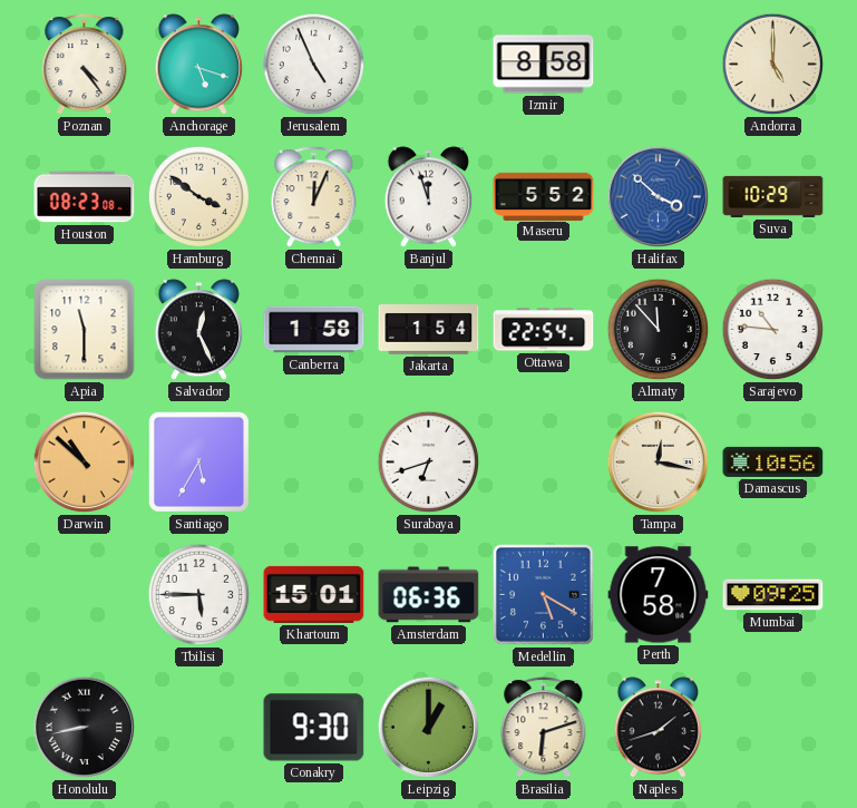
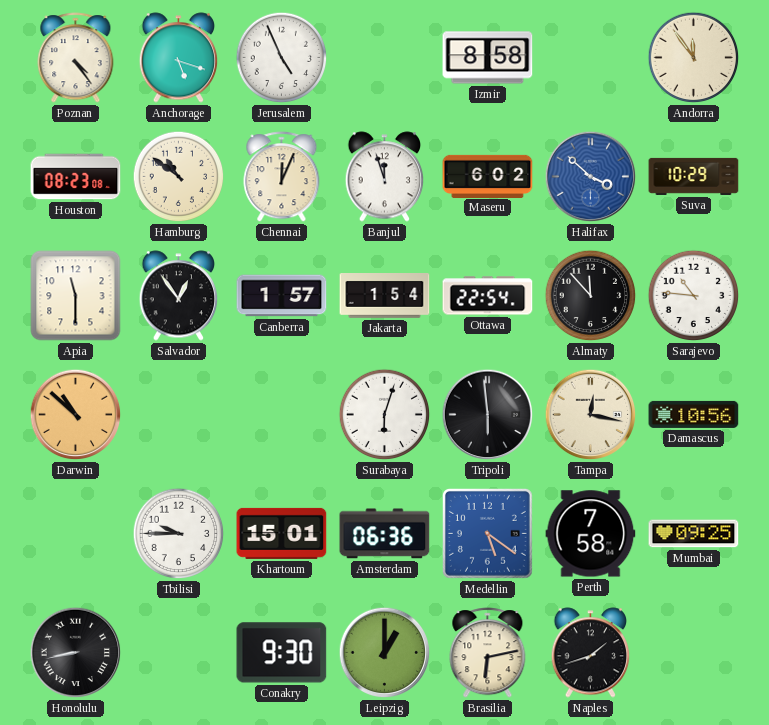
Andorra: 5:00 -> 11:54 (694, 58)
Hamburg: 3:51 -> 10:51 (179, 177)
Maseru: 5:52 -> 6:02 (488, 176)
Salvador: 12:26 -> 12:54 (179, 296)
Canberra: 1:58 -> 1:57 (282, 296)
Santiago: 5:35 -> none (198, 461)
Surabaya: 6:42 -> 6:03 (385, 415)
Tripoli: none -> 5:59 (488, 415)
Tbilisi: 5:45 -> 9:45 (179, 534)
Medellin: 5:20 -> 5:21 (487, 533)
Brasilia: 6:12 -> 6:13 (488, 653)
